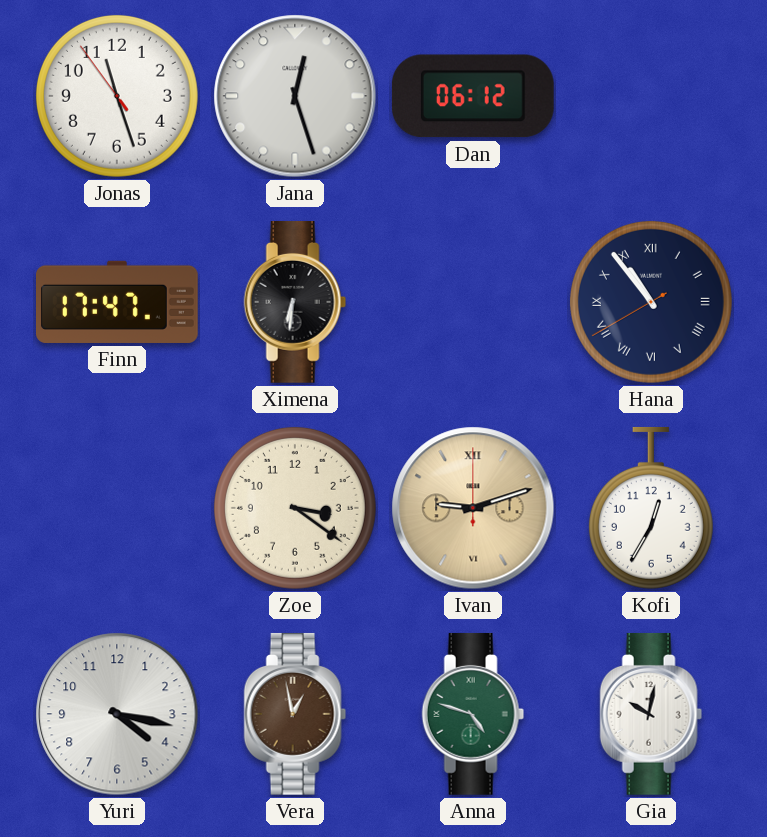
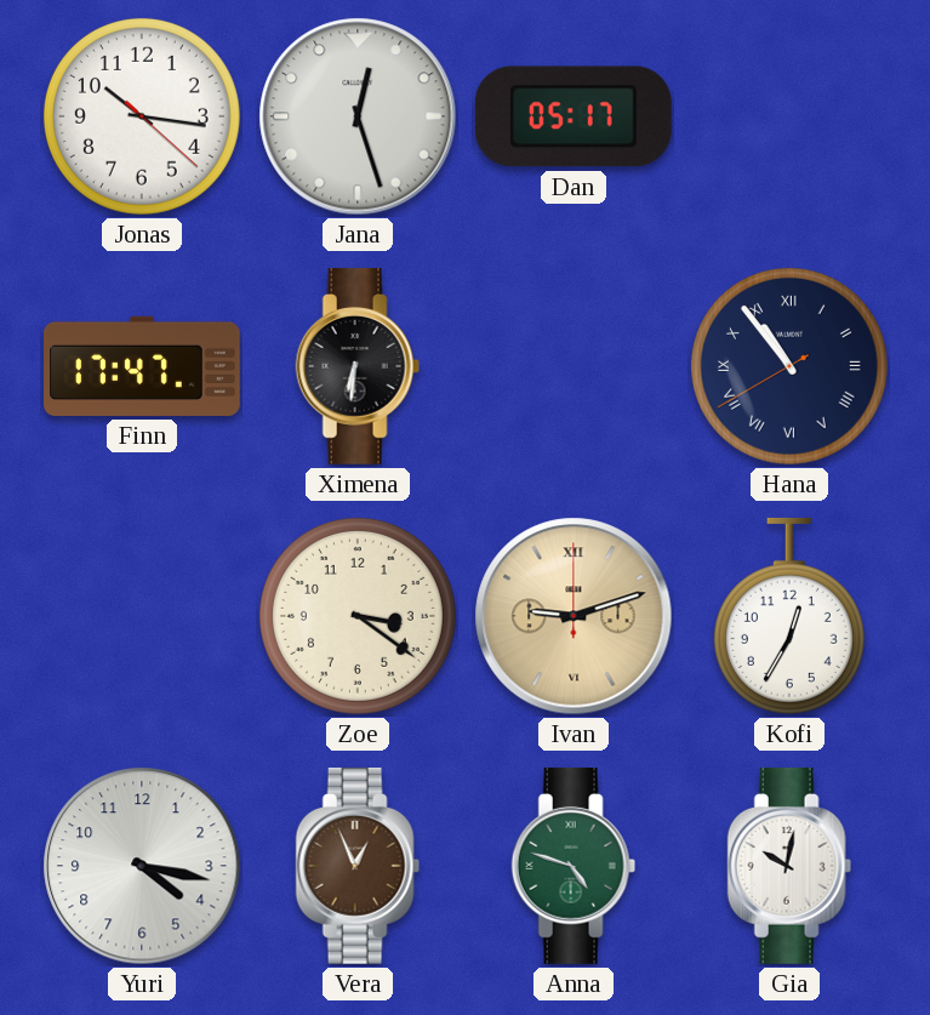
Jonas: 11:26 -> 10:16 (142, 116)
Dan: 06:12 -> 05:17 (574, 116)
Vera: 12:58 -> 12:56 (358, 866)
